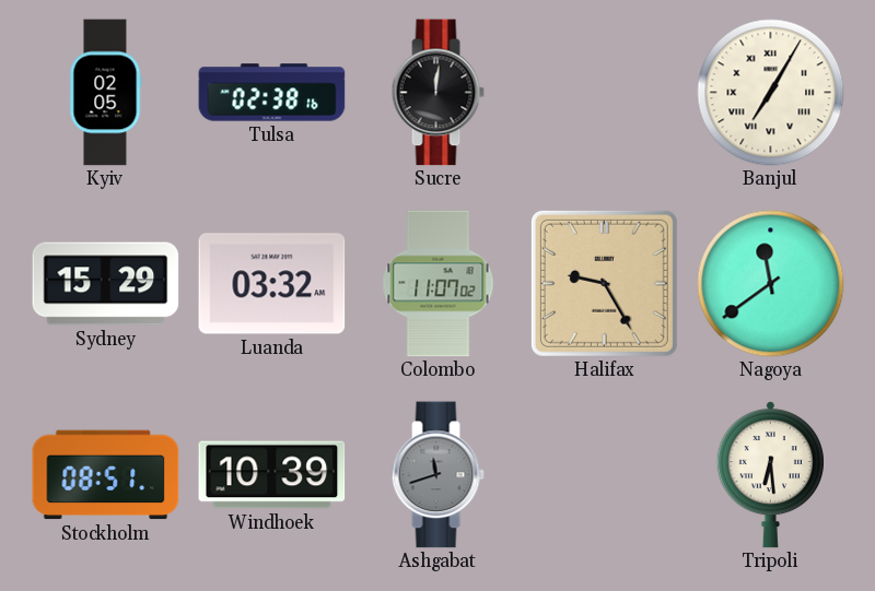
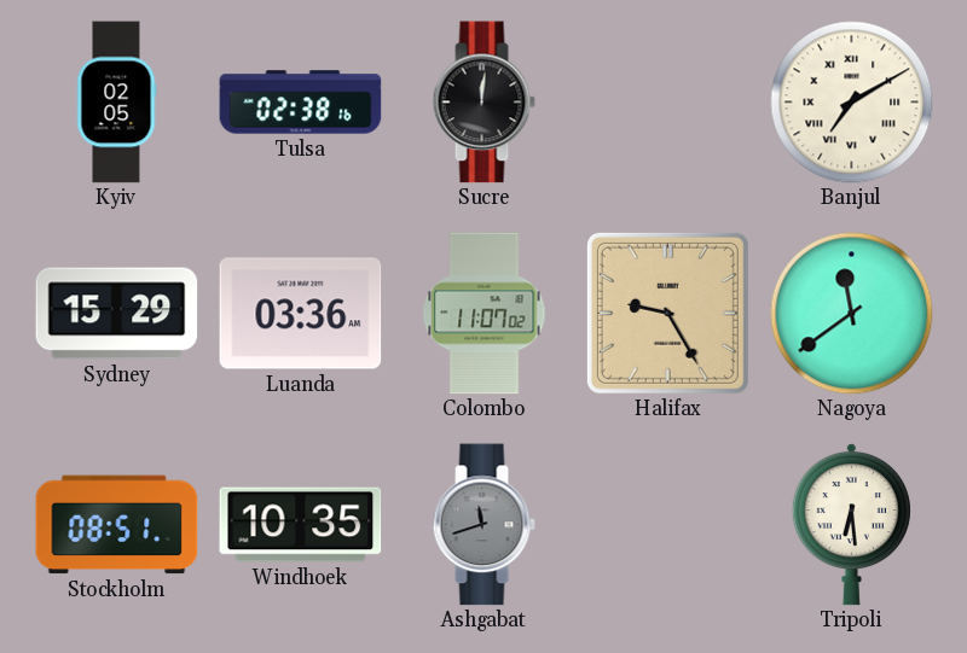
Banjul: 7:05 -> 7:10 (852, 103)
Luanda: 03:32 -> 03:36 (301, 314)
Windhoek: 10:39 -> 10:35 (301, 525)
